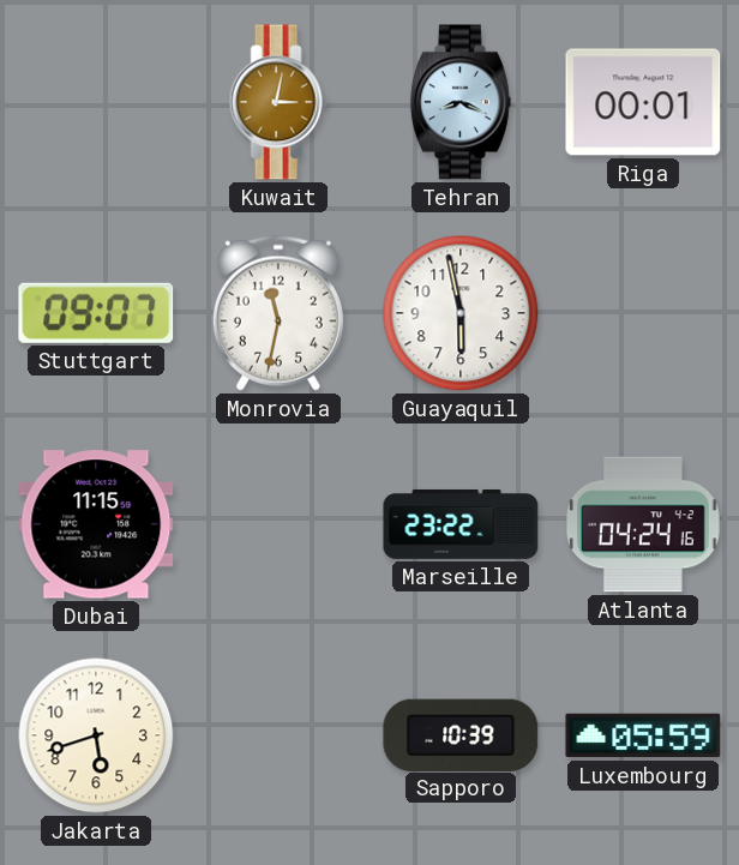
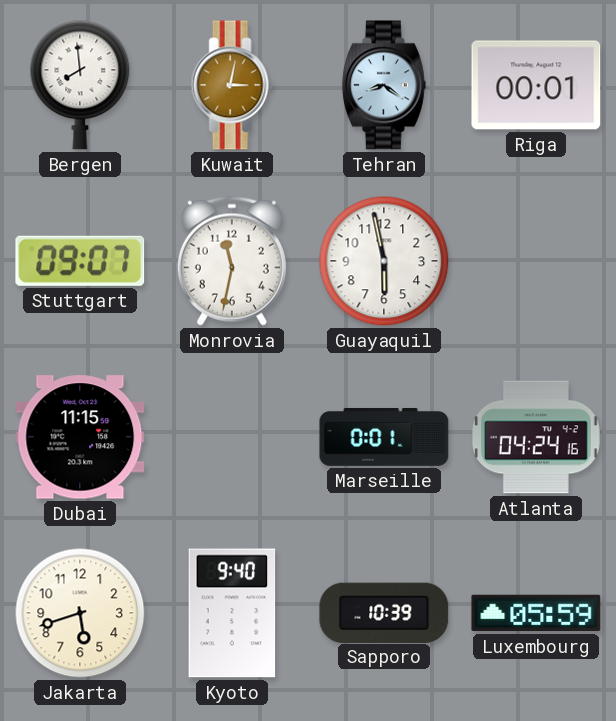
Bergen: none -> 7:59 (80, 85)
Tehran: 8:19 -> 8:21 (384, 85)
Marseille: 23:22 -> 0:01 (384, 437)
Kyoto: none -> 9:40 (232, 613)
